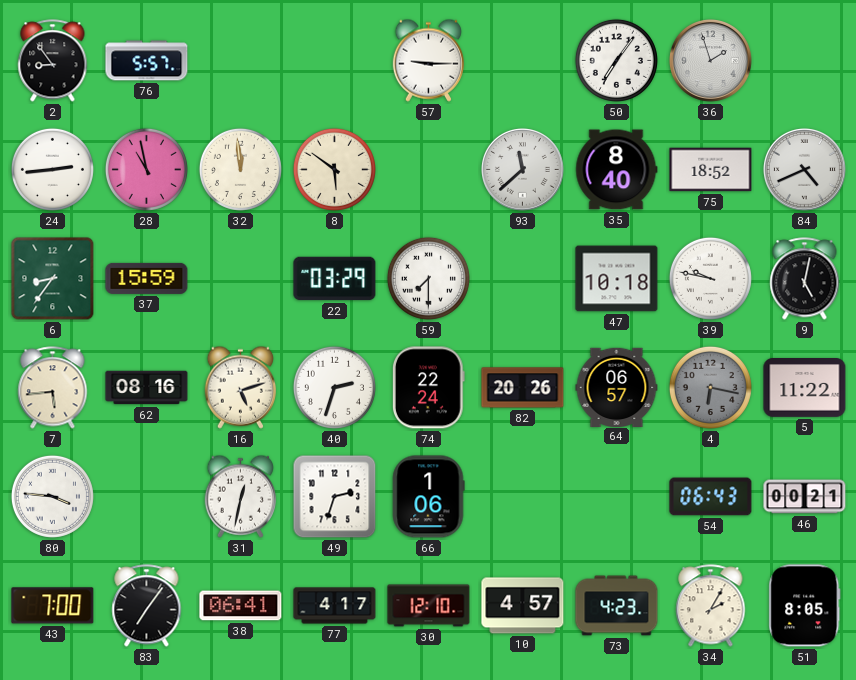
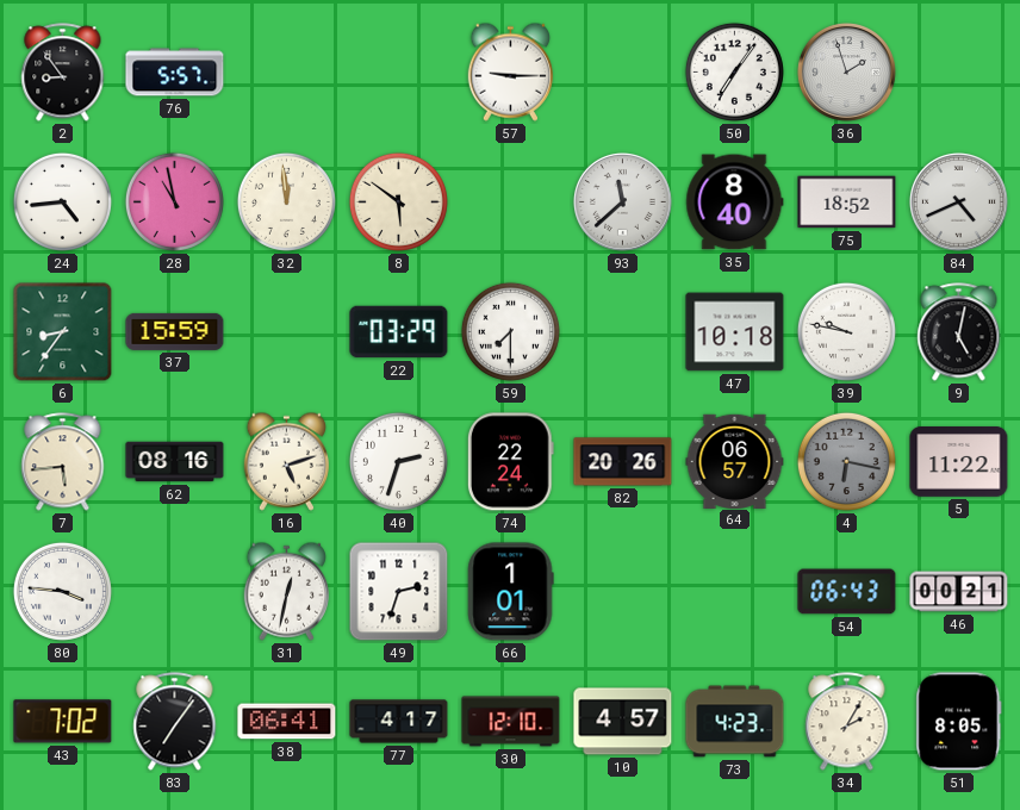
24: 2:44 -> 4:44 (62, 201)
66: 1:06 -> 1:01 (511, 592)
43: 7:00 -> 7:02 (63, 722)
